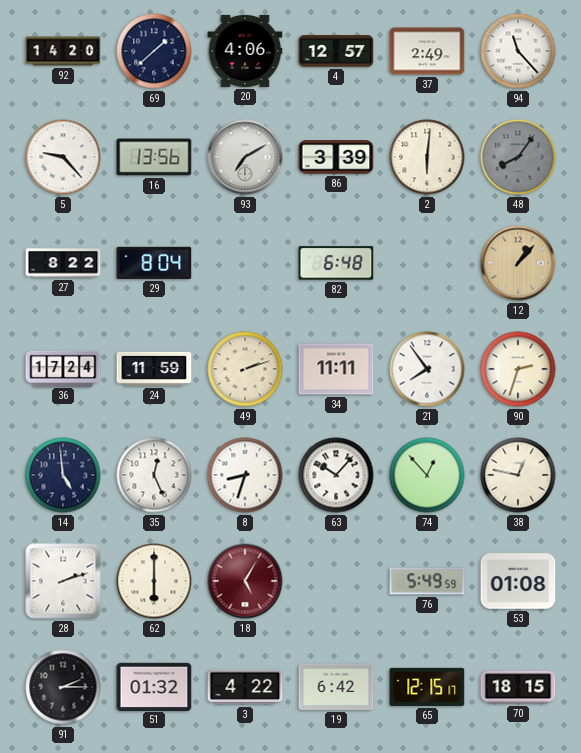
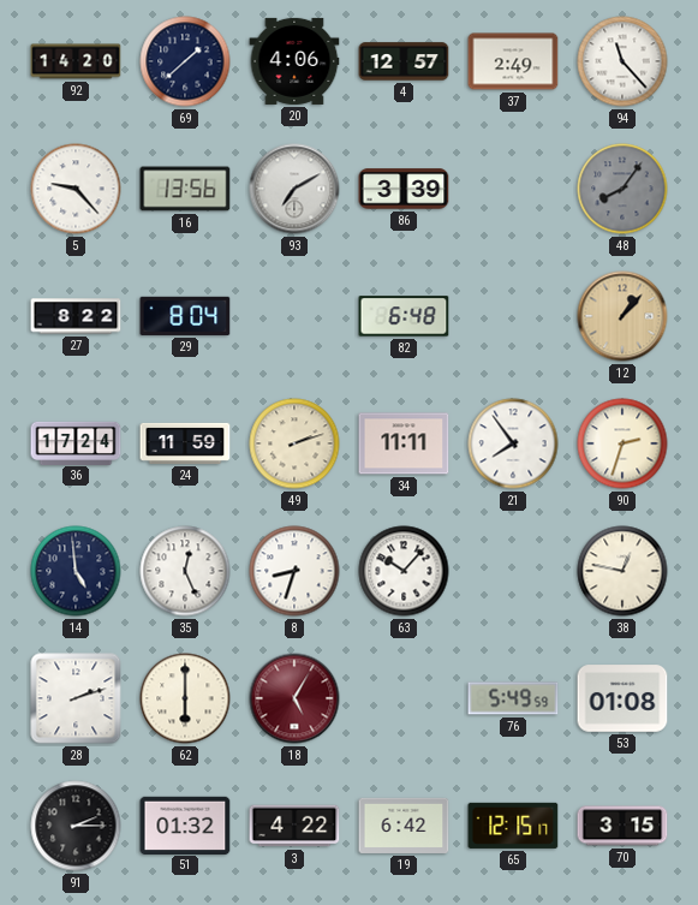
2: 6:01 -> none (427, 157)
74: 12:53 -> none (427, 475)
70: 18:15 -> 3:15 (622, 826)
